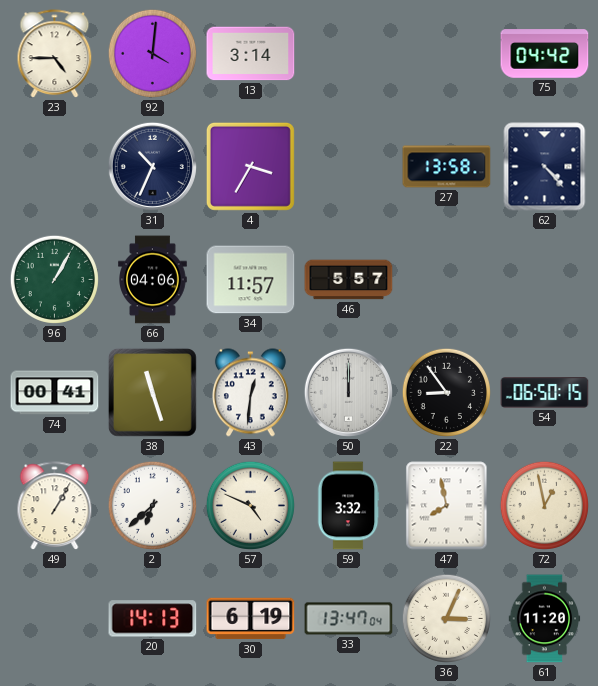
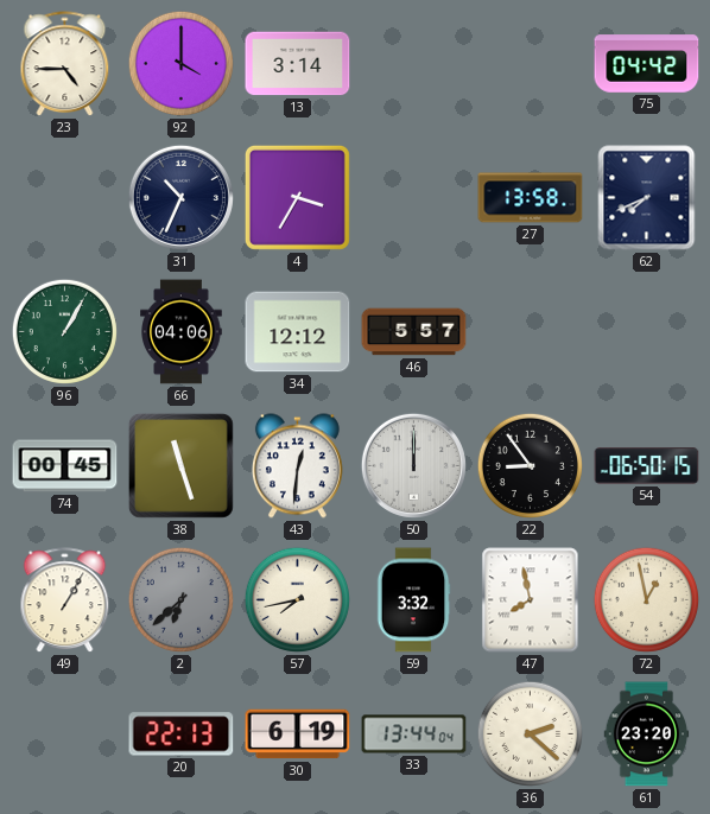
92: 4:01 -> 4:00 (180, 63)
62: 4:23 -> 7:41 (647, 198)
34: 11:57 -> 12:12 (298, 332)
74: 00:41 -> 00:45 (65, 466)
2 dial: white -> grey (180, 599)
57: 4:49 -> 7:43 (297, 599)
20: 14:13 -> 22:13 (182, 734)
33: 13:47 -> 13:44 (414, 734)
36: 3:04 -> 2:22 (530, 733)
61: 11:20 -> 23:20 (647, 734)
